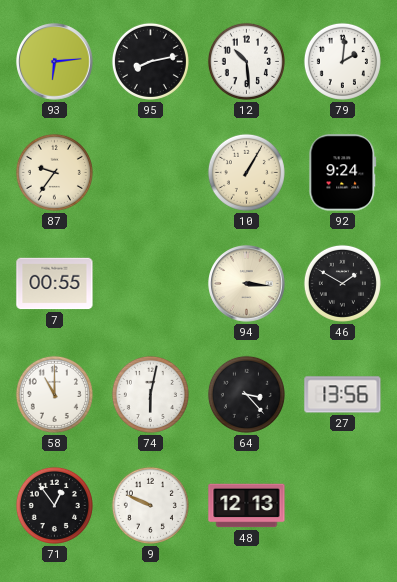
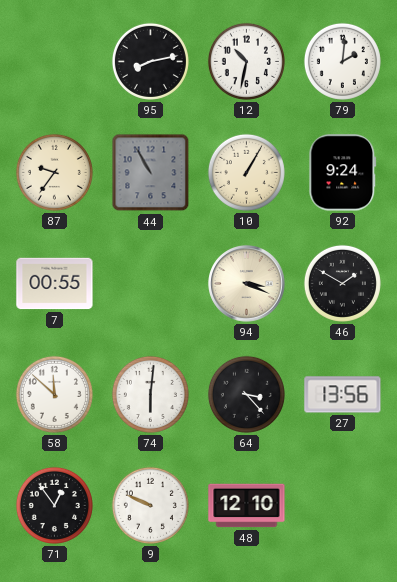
93: 6:14 -> none (55, 62)
12: 10:29 -> 10:32 (246, 61)
44: none -> 10:55 (151, 173)
94: 3:16 -> 3:19 (247, 284)
58: 11:00 -> 11:52 (54, 394)
74: 6:02 -> 6:01 (150, 394)
48: 12:13 -> 12:10 (247, 506)
